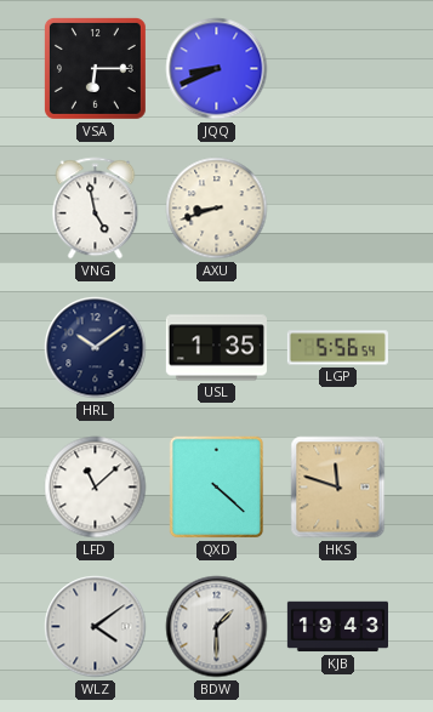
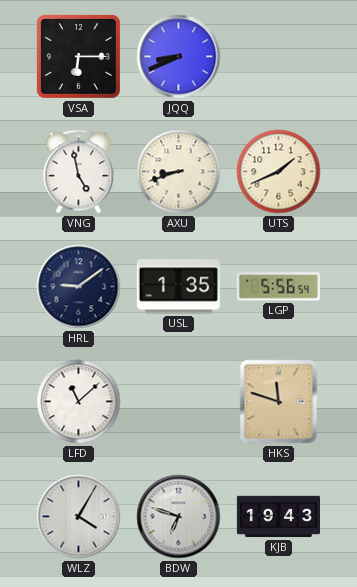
UTS: none -> 1:41 (279, 172)
HRL: 10:09 -> 9:09 (79, 287)
QXD: 4:22 -> none (217, 488)
WLZ: 4:09 -> 4:05 (79, 517)
BDW: 1:30 -> 6:48 (179, 517)
